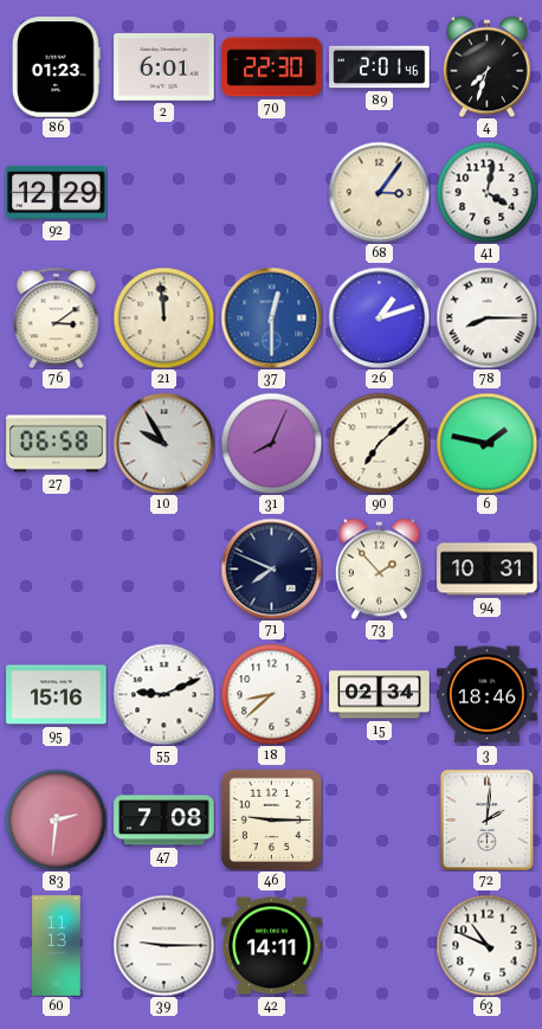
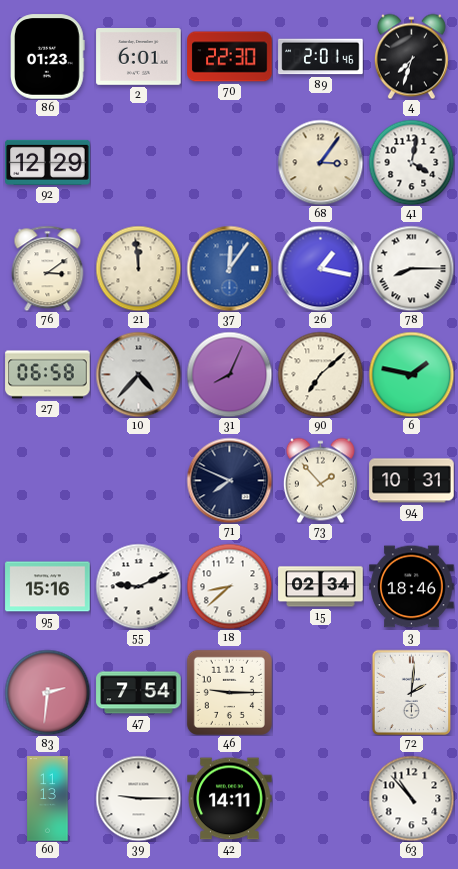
37: 12:30 -> 12:06 (229, 268)
26: 1:12 -> 1:17 (320, 268)
10: 9:55 -> 4:37 (138, 374)
47: 7:08 -> 7:54 (139, 693)
63: 10:49 -> 10:53 (411, 798)
